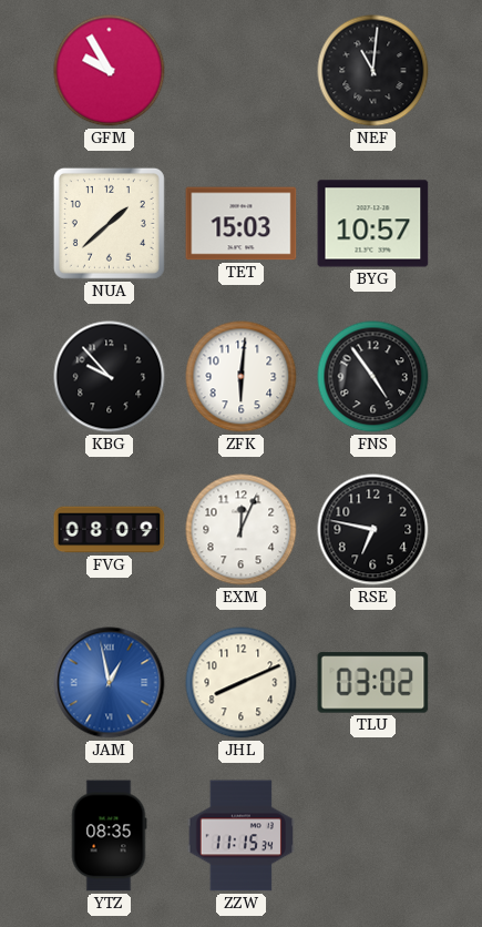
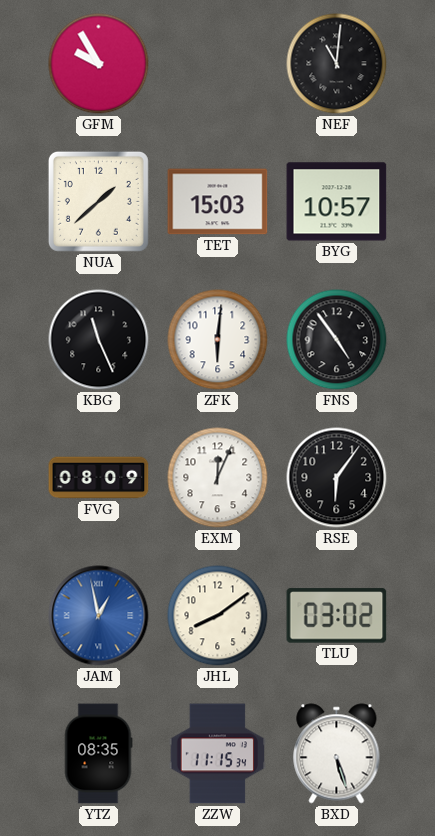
KBG: 9:53 -> 11:26 (99, 340)
RSE: 6:47 -> 6:06 (337, 478)
JHL: 8:11 -> 8:09 (218, 616)
BXD: none -> 5:27 (337, 754)
